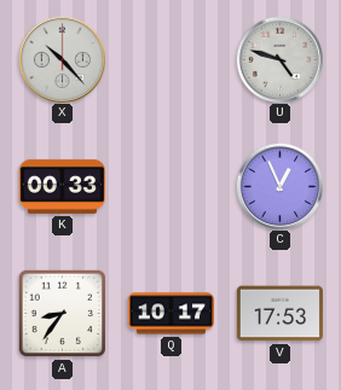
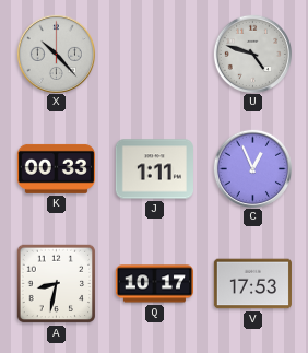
J: none -> 1:11 (154, 169)
A: 8:36 -> 8:32 (57, 284)
